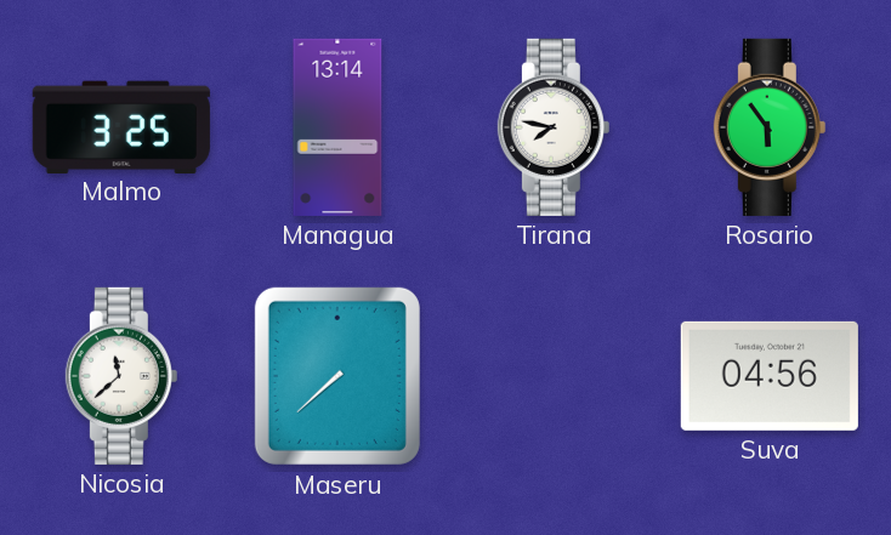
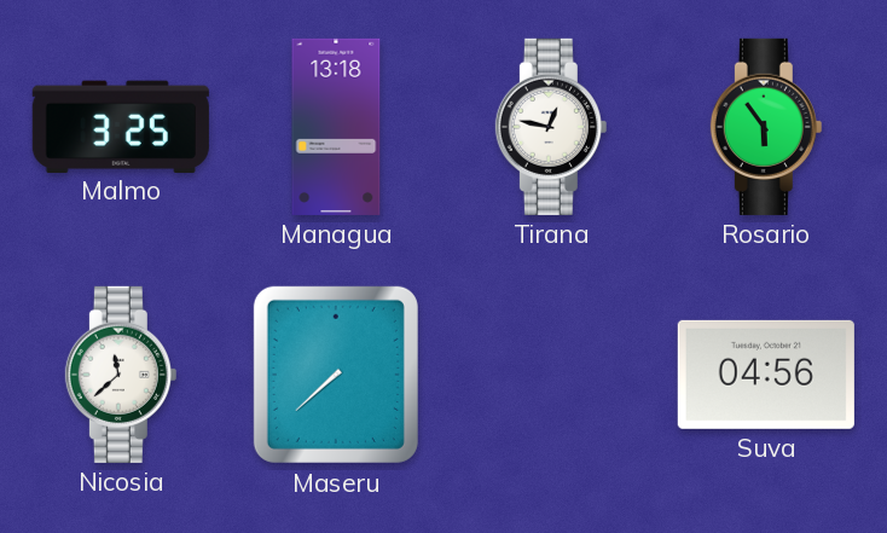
Managua: 13:14 -> 13:18 (336, 127)
Tirana: 7:47 -> 12:47 (551, 127)
